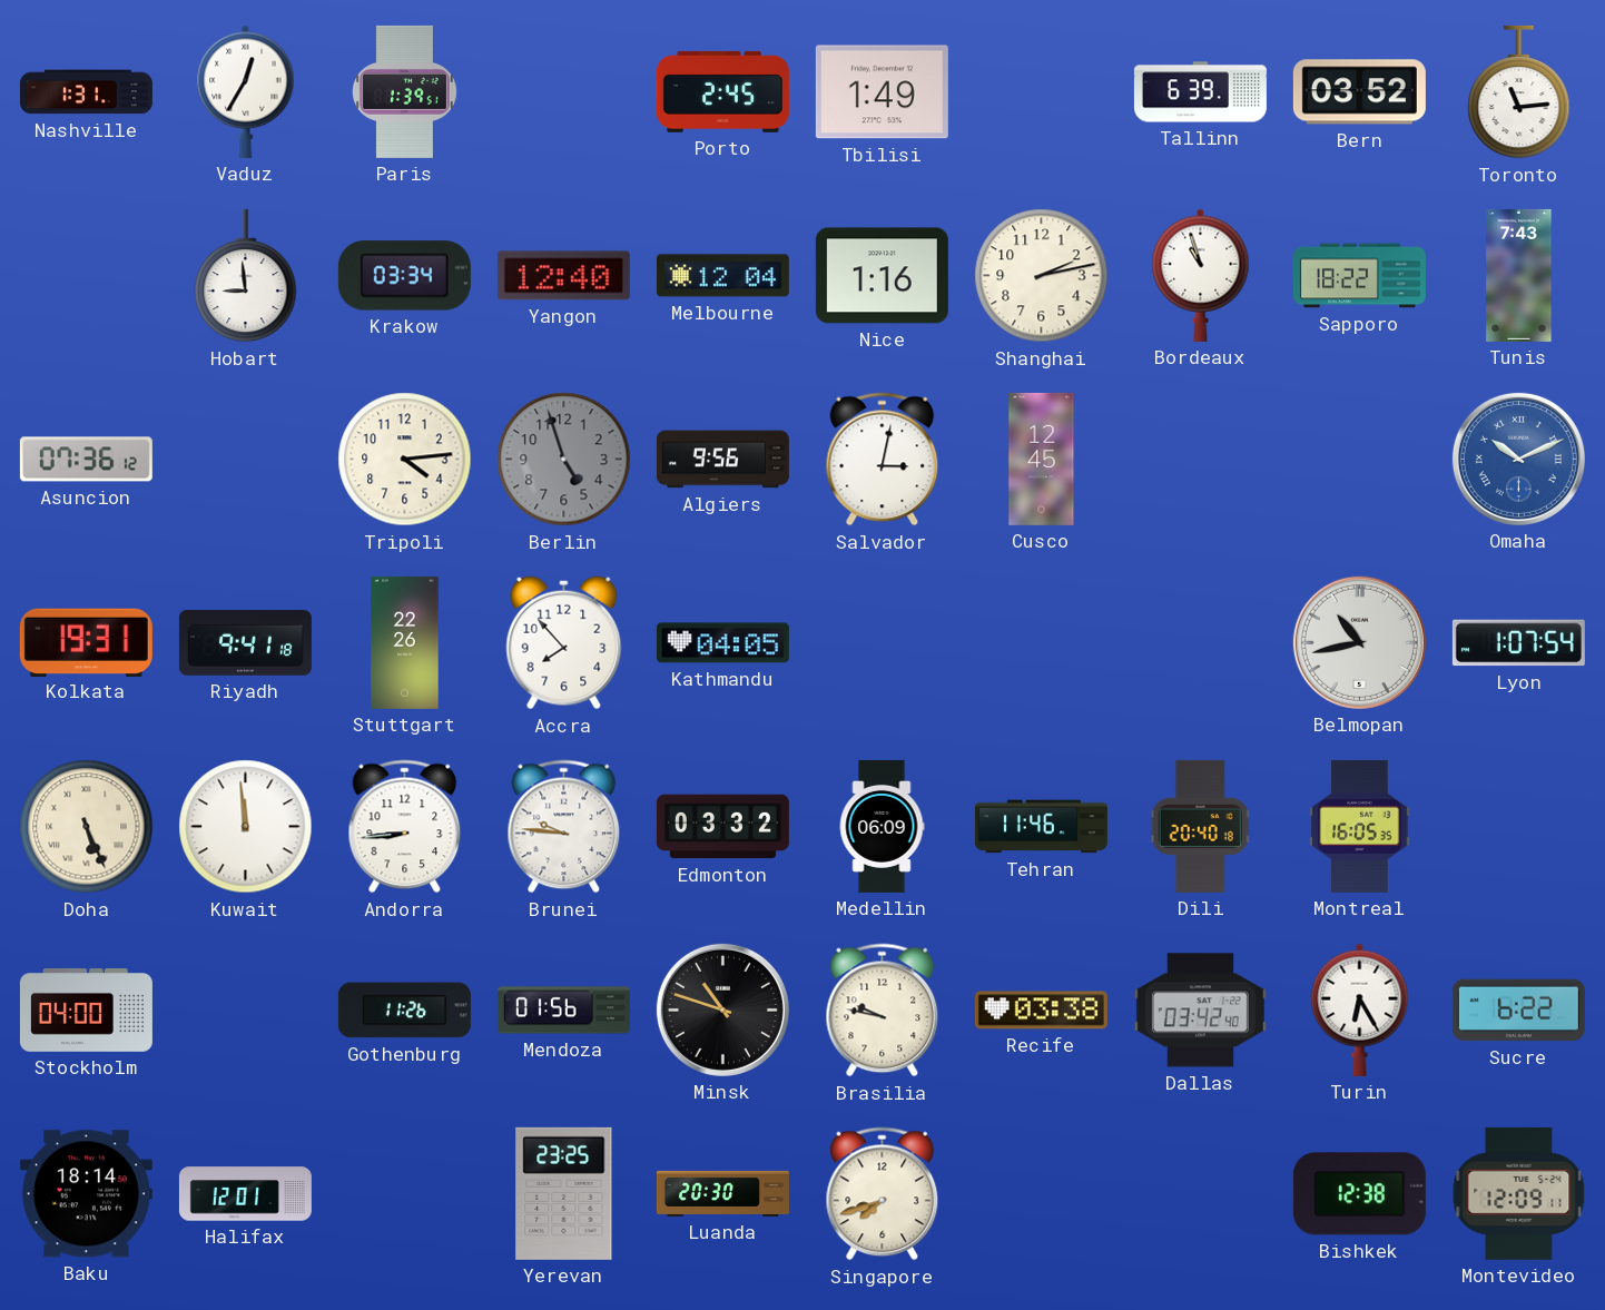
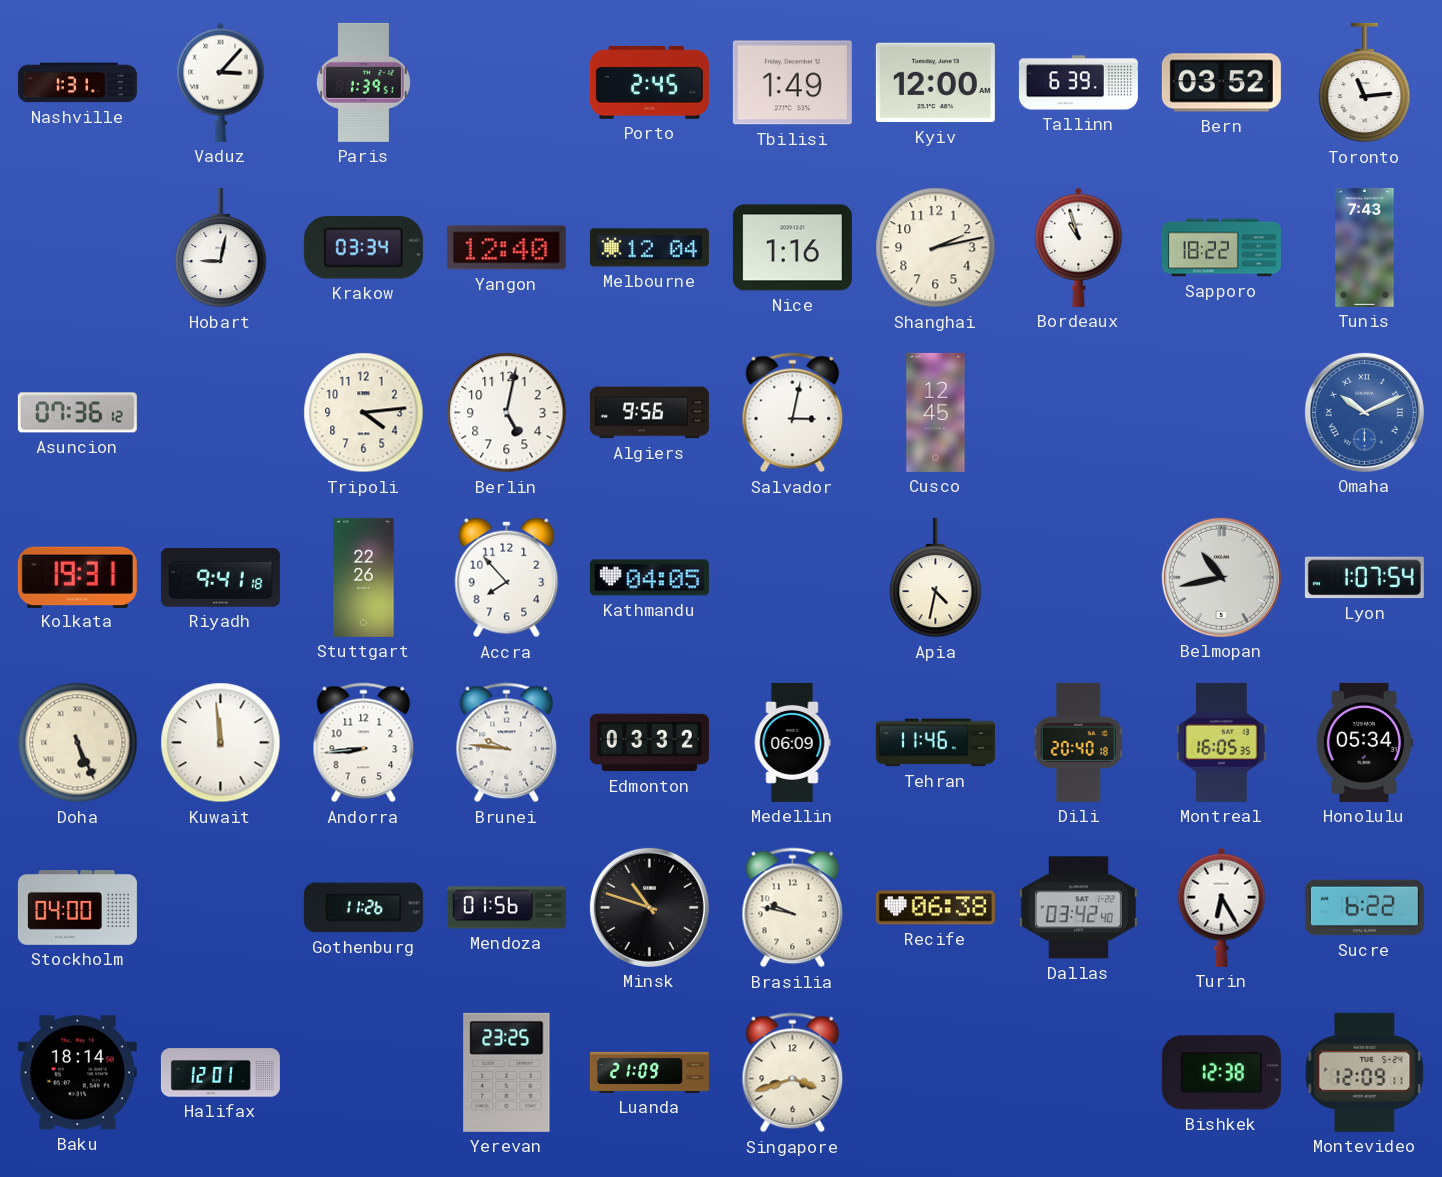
Vaduz: 12:35 -> 3:07 (221, 82)
Kyiv: none -> 12:00 (935, 83)
Hobart: 8:59 -> 9:02 (221, 248)
Berlin: 4:57 -> 5:02 (507, 413)
Berlin dial: grey -> white (507, 413)
Apia: none -> 4:32 (936, 578)
Honolulu: none -> 05:34 (1364, 742)
Recife: 03:38 -> 06:38 (935, 908)
Luanda: 20:30 -> 21:09 (649, 1072)
Singapore: 7:42 -> 3:42 (793, 1073)
